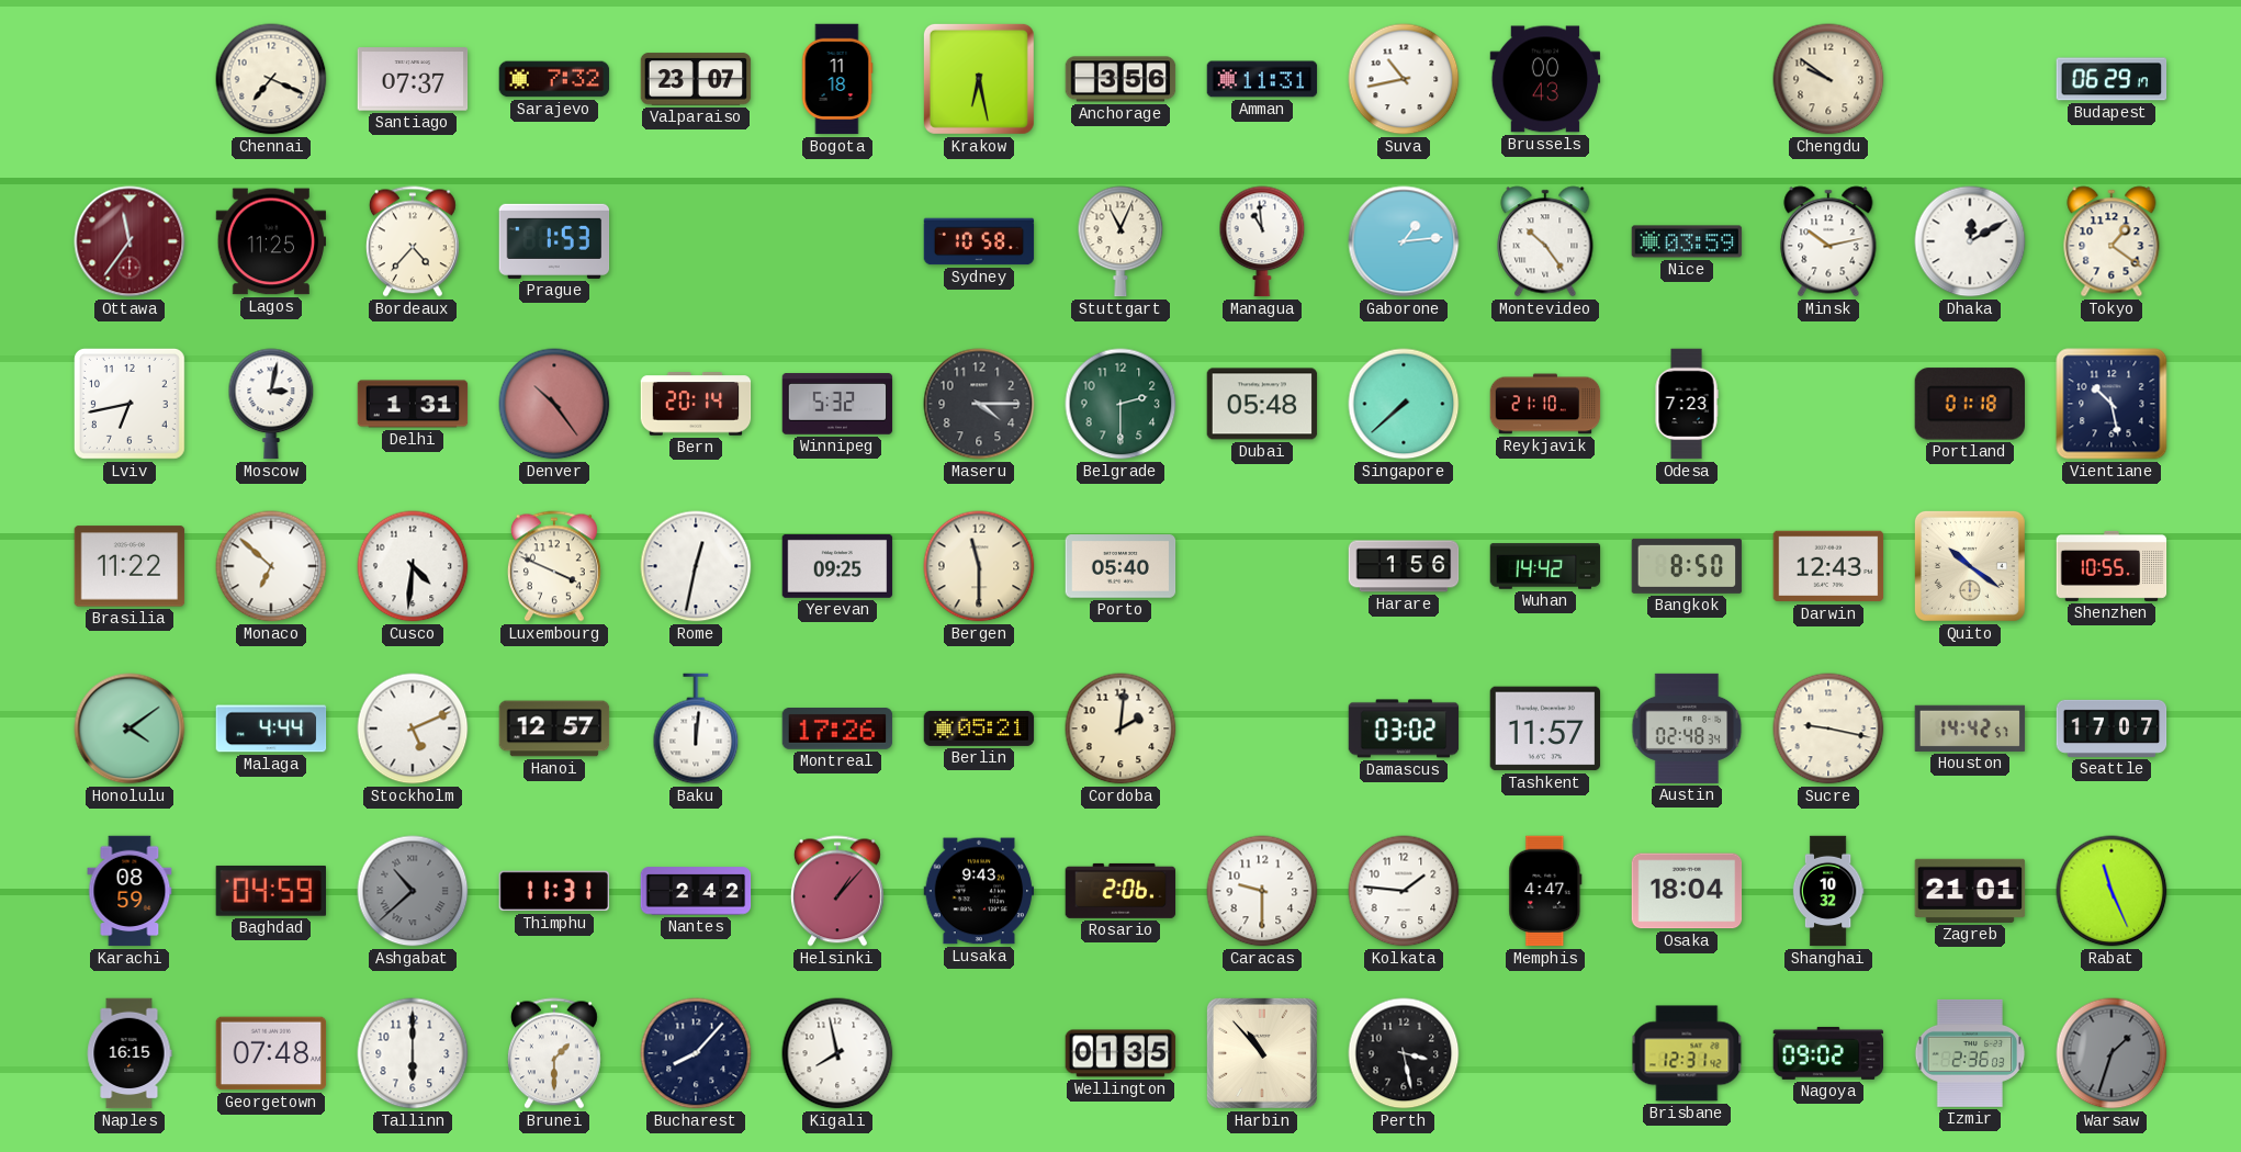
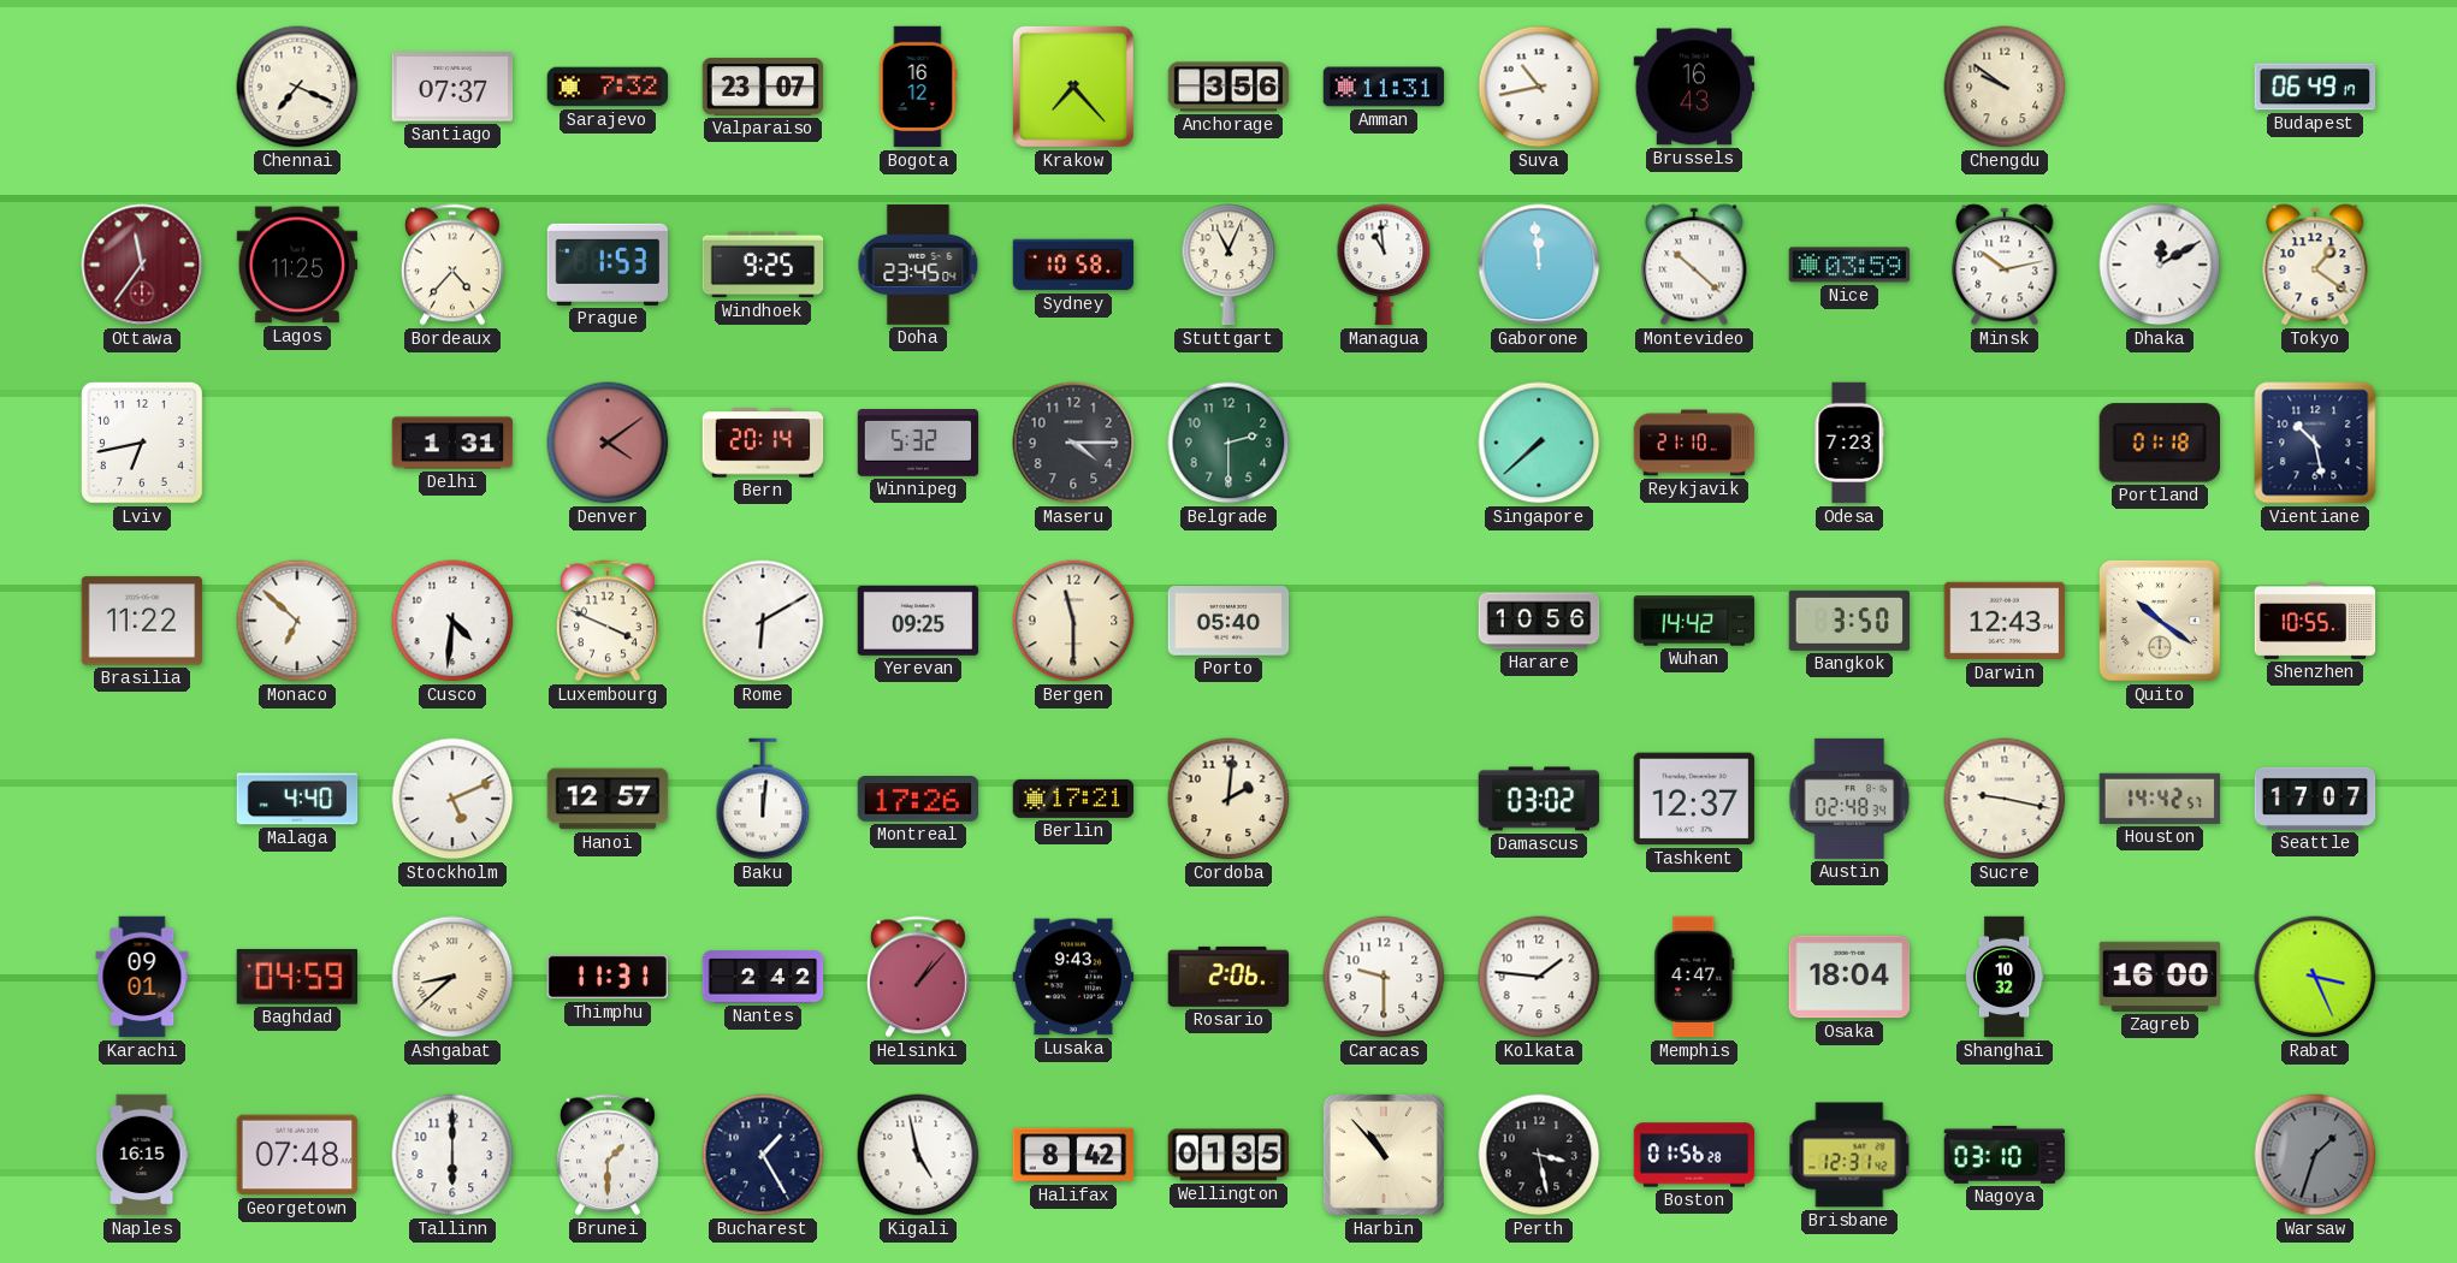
Bogota: 11:18 -> 16:12 (918, 87)
Krakow: 6:28 -> 7:23 (1073, 87)
Brussels: 00:43 -> 16:43 (1694, 87)
Budapest: 06:29 -> 06:49 (2315, 87)
Windhoek: none -> 9:25 (763, 265)
Doha: none -> 23:45 (918, 265)
Gaborone: 1:14 -> 11:59 (1539, 265)
Montevideo: 10:24 -> 10:22 (1694, 265)
Moscow: 3:02 -> none (271, 404)
Denver: 10:24 -> 4:09 (608, 443)
Dubai: 05:48 -> none (1262, 404)
Rome: 12:32 -> 6:10 (763, 621)
Harare: 1:56 -> 10:56 (1539, 621)
Bangkok: 8:50 -> 3:50 (1849, 621)
Honolulu: 4:09 -> none (129, 729)
Malaga: 4:44 -> 4:40 (297, 799)
Berlin: 05:21 -> 17:21 (1073, 799)
Tashkent: 11:57 -> 12:37 (1694, 799)
Karachi: 08:59 -> 09:01 (142, 977)
Ashgabat: 10:38 -> 8:38 (452, 977)
Ashgabat dial: grey -> cream (452, 977)
Zagreb: 21:01 -> 16:00 (2160, 977)
Rabat: 11:26 -> 3:26 (2315, 977)
Bucharest: 8:07 -> 1:25 (763, 1155)
Kigali: 7:58 -> 4:58 (918, 1155)
Halifax: none -> 8:42 (1073, 1155)
Boston: none -> 01:56 (1694, 1155)
Nagoya: 09:02 -> 03:10 (2005, 1155)
Izmir: 2:36 -> none (1970, 1053)
